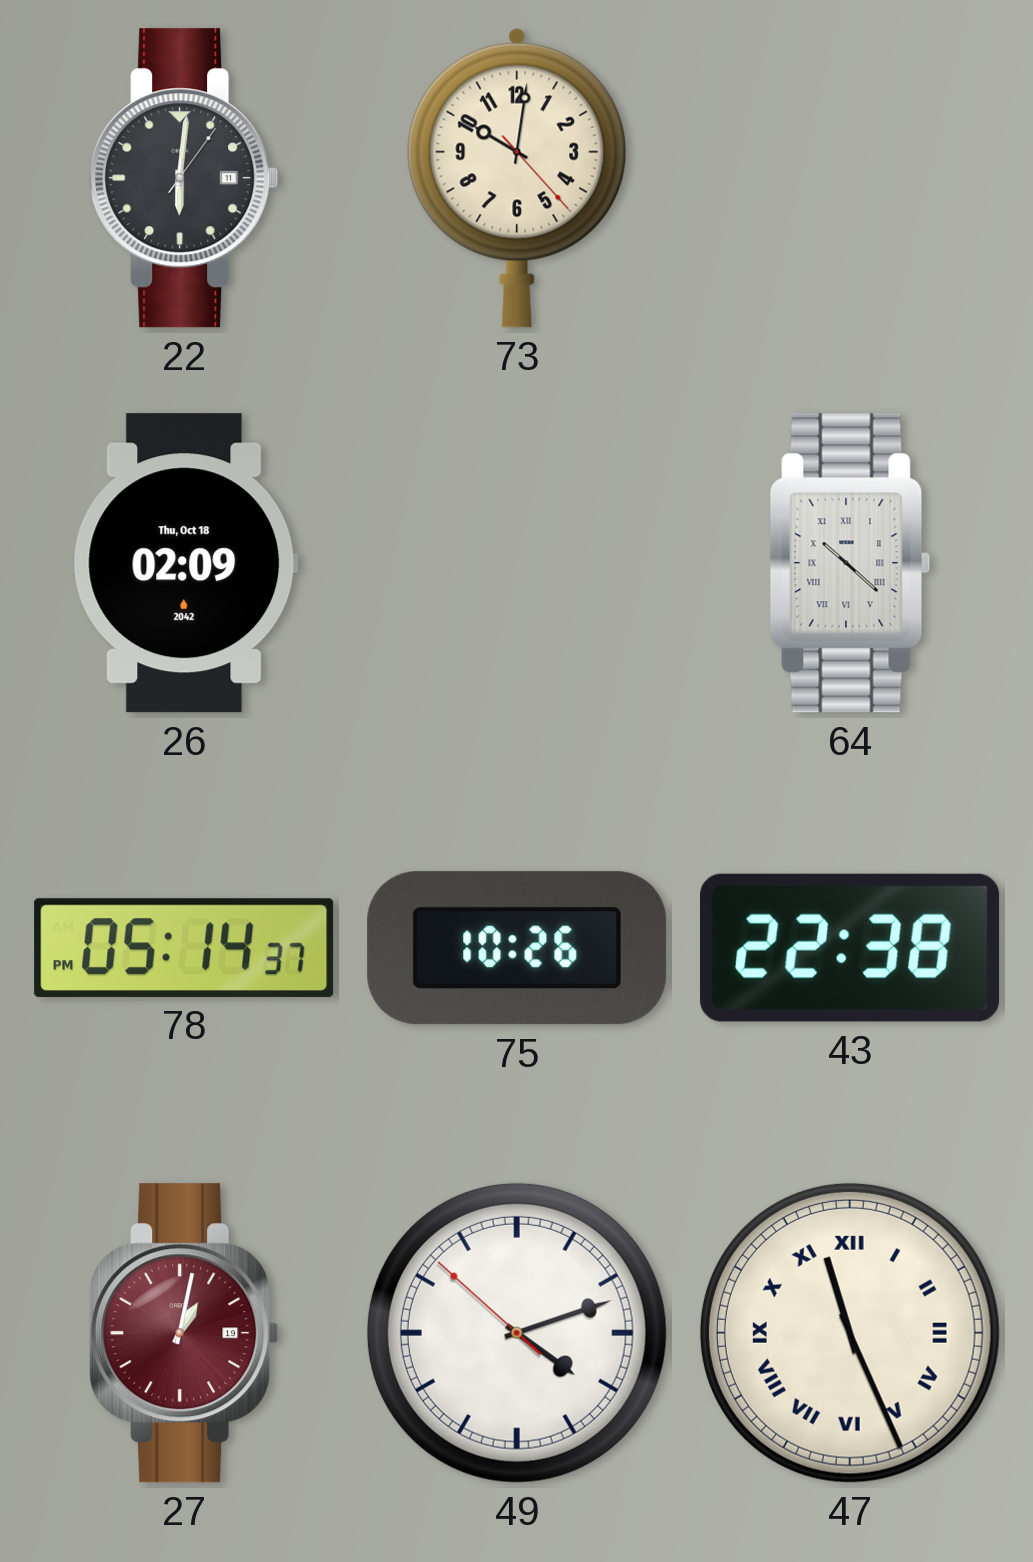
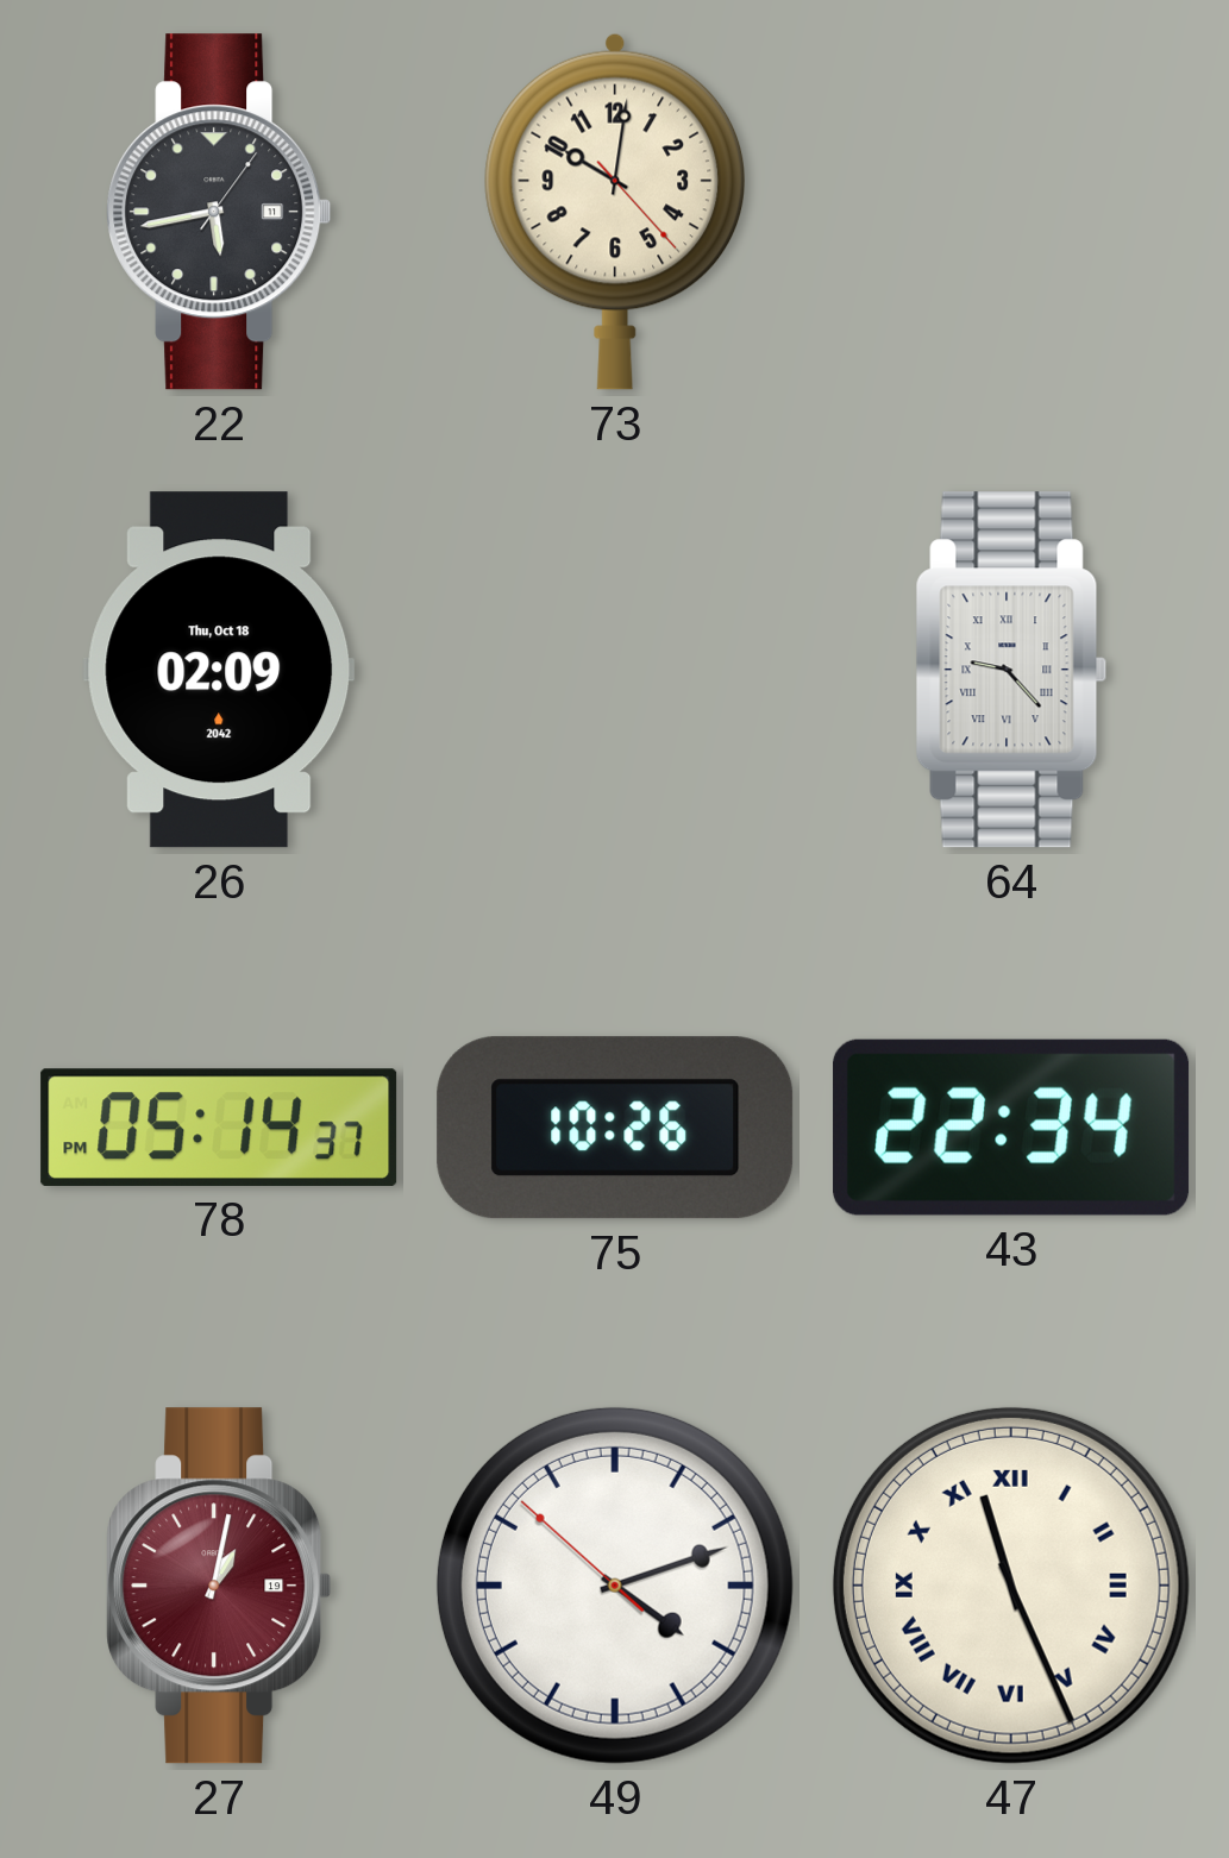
22: 6:01 -> 5:43 (219, 212)
64: 10:22 -> 9:23 (1011, 670)
43: 22:38 -> 22:34 (1011, 1128)
